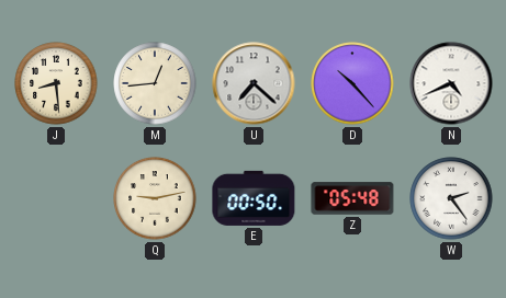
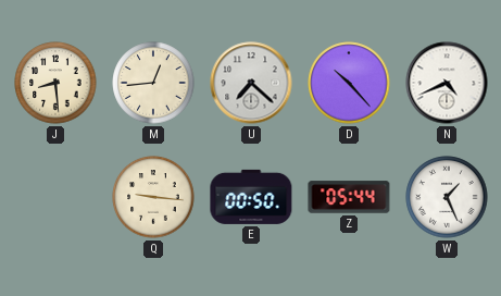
Q: 9:13 -> 9:16 (153, 197)
Z: 05:48 -> 05:44 (349, 197)
W: 2:24 -> 1:26 (447, 197)
